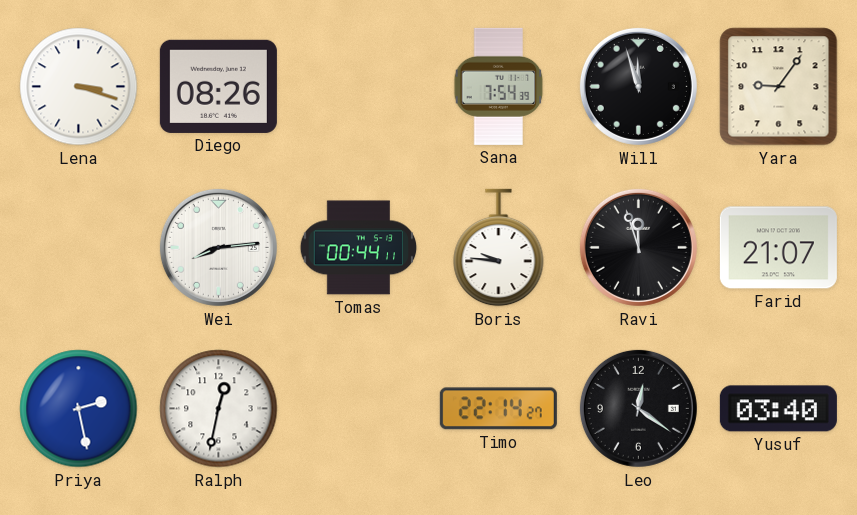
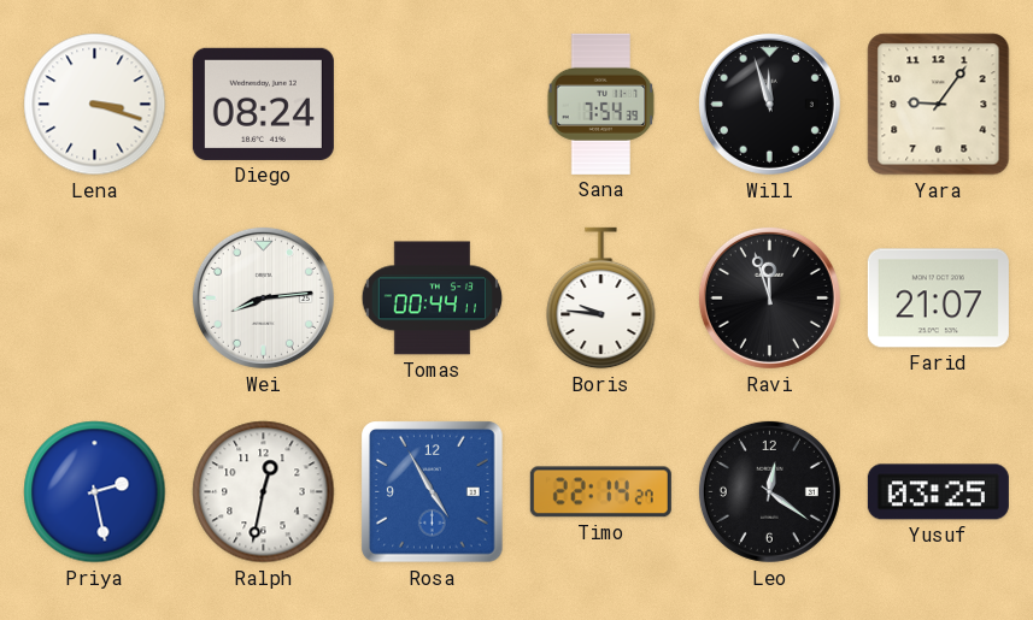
Diego: 08:26 -> 08:24 (263, 104)
Rosa: none -> 4:55 (433, 492)
Yusuf: 03:40 -> 03:25 (938, 492)
